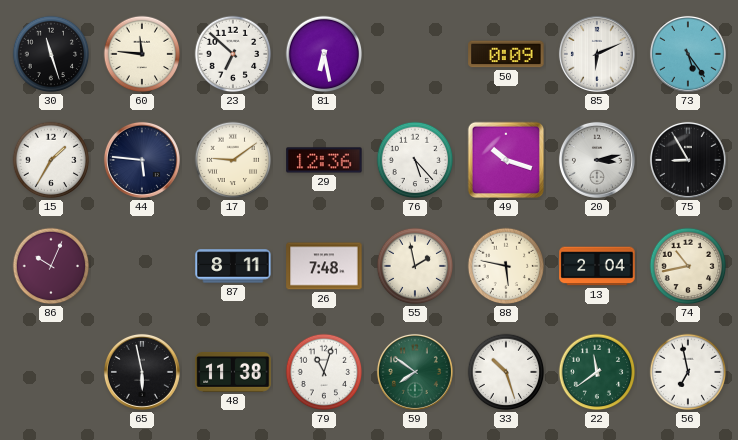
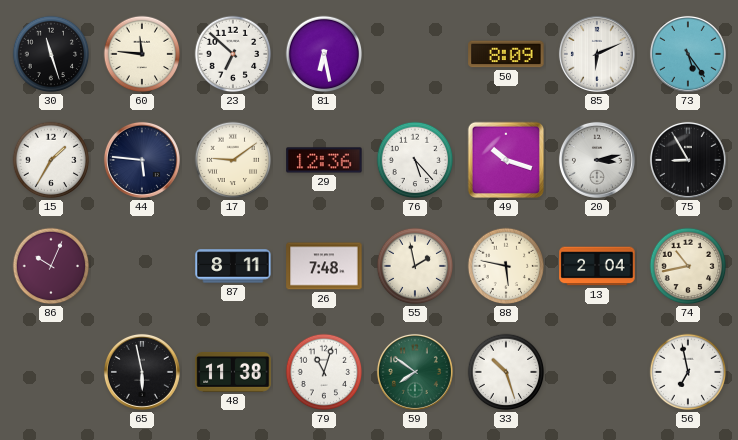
50: 0:09 -> 8:09 (506, 54)
22: 11:39 -> none (597, 372)
